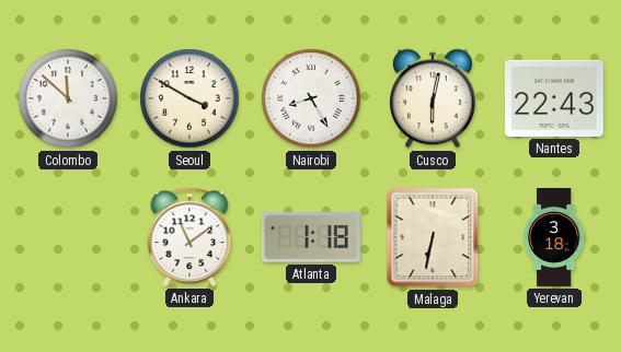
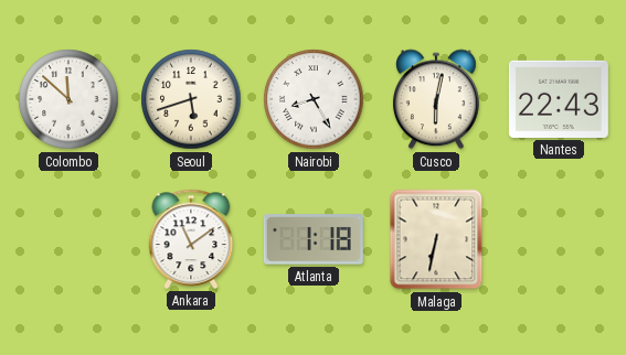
Seoul: 3:50 -> 5:42 (191, 99)
Yerevan: 3:18 -> none (554, 237)
